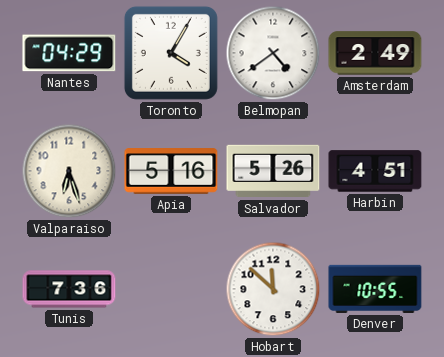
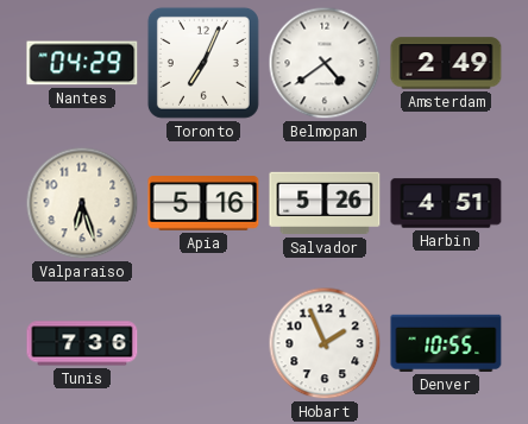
Toronto: 4:05 -> 7:04 (203, 63)
Hobart: 11:52 -> 1:56 (325, 343)
